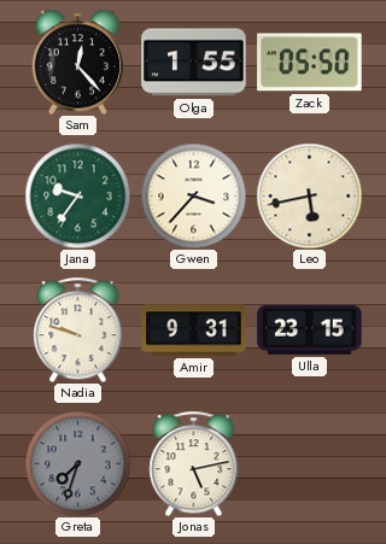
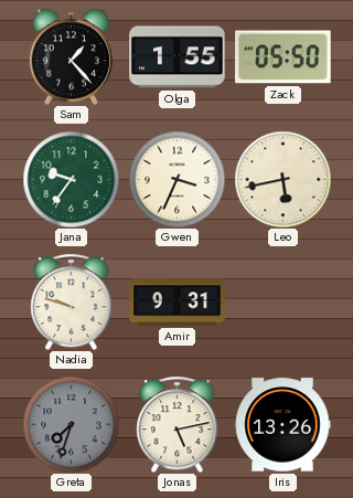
Sam: 12:23 -> 1:23 (72, 56)
Gwen: 3:37 -> 3:34 (176, 179)
Ulla: 23:15 -> none (310, 329)
Iris: none -> 13:26 (282, 425)
